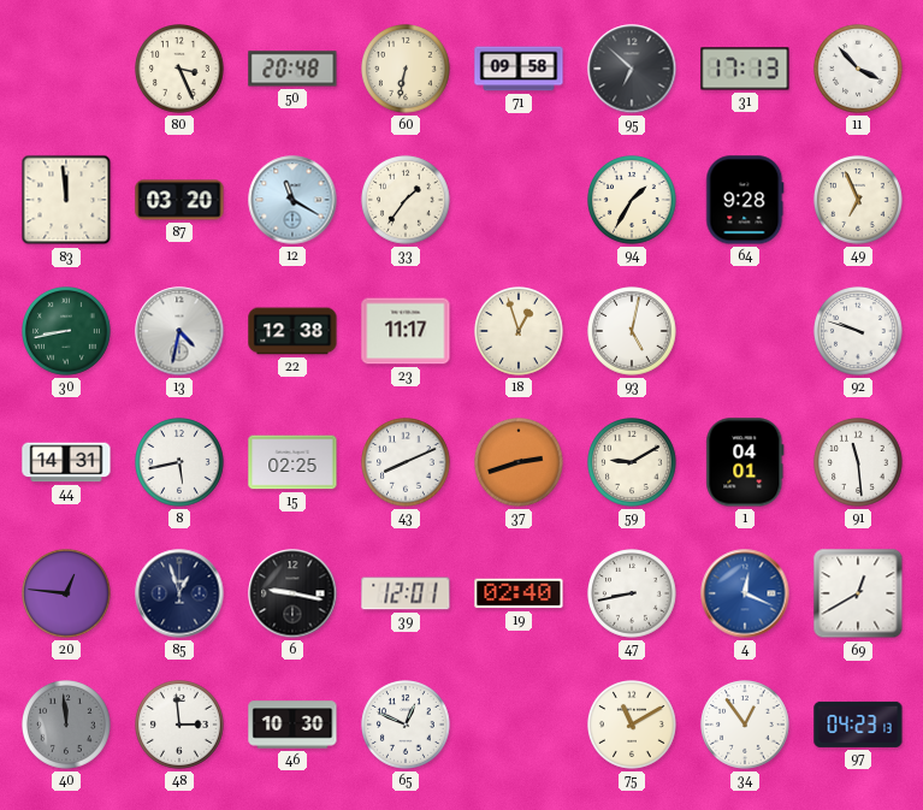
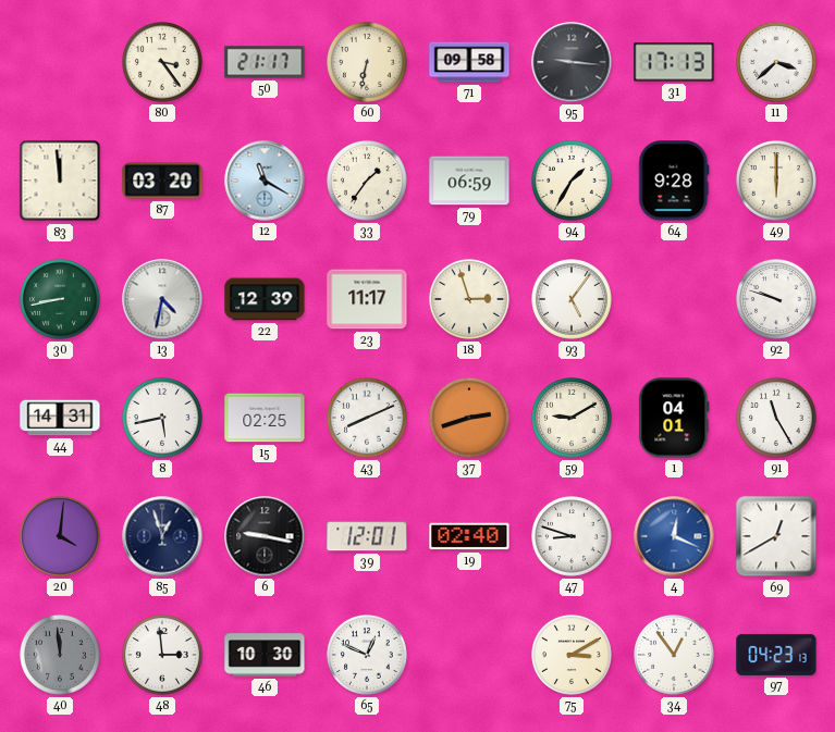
80: 3:26 -> 3:24 (163, 63)
50: 20:48 -> 21:17 (265, 62)
95: 6:52 -> 9:16 (572, 62)
11: 3:53 -> 3:38 (777, 63)
79: none -> 06:59 (469, 181)
49: 6:56 -> 6:00 (777, 182)
22: 12:38 -> 12:39 (265, 299)
18: 12:57 -> 2:57 (470, 300)
93: 5:02 -> 5:06 (573, 300)
91: 11:29 -> 11:25 (777, 419)
20: 12:46 -> 4:01 (61, 537)
47: 8:43 -> 8:48 (573, 537)
75: 11:10 -> 3:10 (573, 656)
